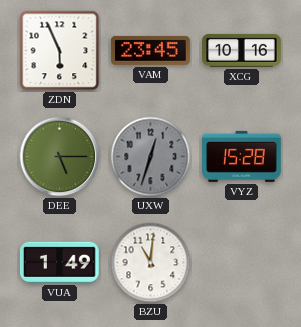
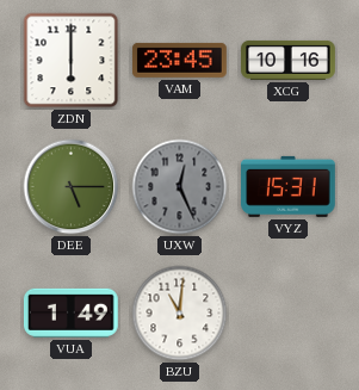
ZDN: 5:56 -> 6:00 (72, 61)
UXW: 12:33 -> 12:26 (180, 187)
VYZ: 15:28 -> 15:31 (289, 186)
